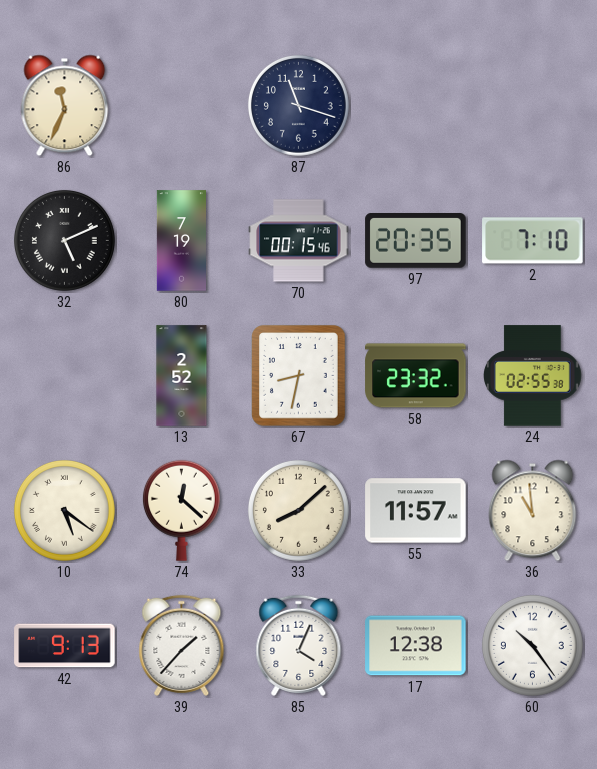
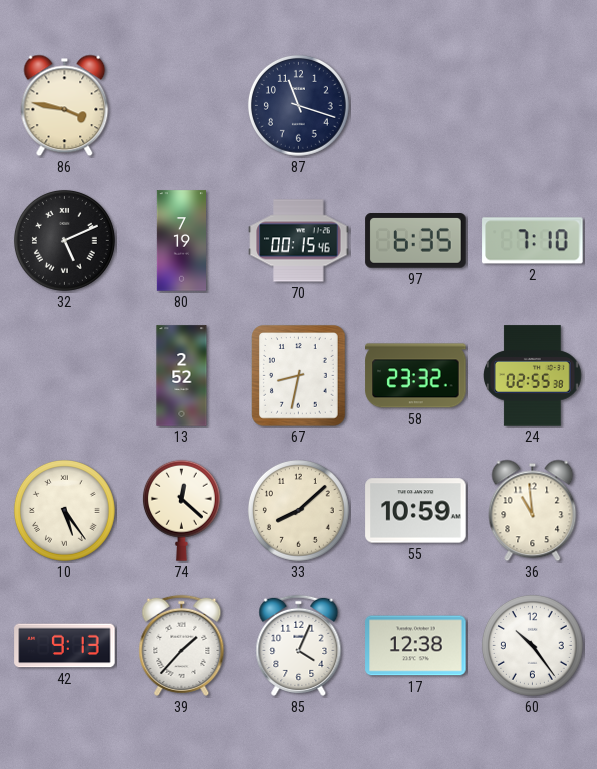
86: 11:34 -> 3:47 (65, 106)
97: 20:35 -> 6:35 (416, 241)
10: 5:21 -> 5:24 (64, 510)
55: 11:57 -> 10:59 (416, 511)
